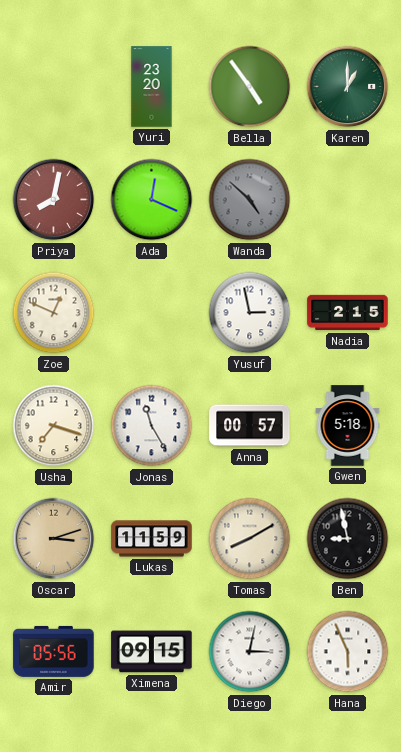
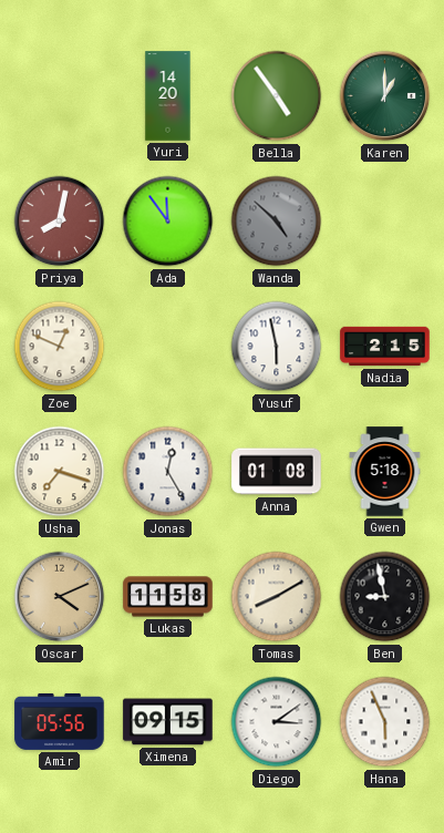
Yuri: 23:20 -> 14:20 (168, 96)
Ada: 12:19 -> 11:54 (168, 222)
Yusuf: 2:58 -> 5:58 (277, 347)
Jonas: 11:25 -> 12:25 (168, 472)
Anna: 00:57 -> 01:08 (277, 472)
Oscar: 3:12 -> 4:11 (60, 597)
Lukas: 11:59 -> 11:58 (168, 597)
Diego: 3:02 -> 3:09 (277, 722)
